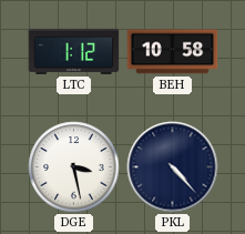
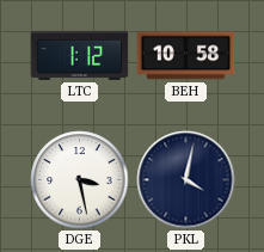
PKL: 4:23 -> 4:02 (186, 180)
